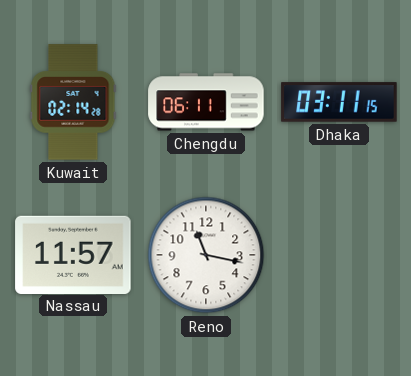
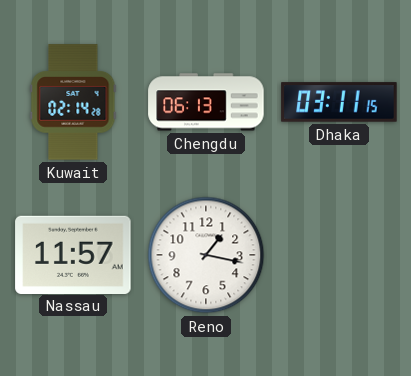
Chengdu: 06:11 -> 06:13 (206, 102)
Reno: 11:17 -> 1:17 (206, 255)
